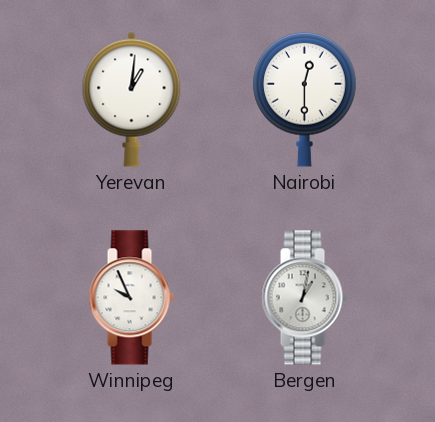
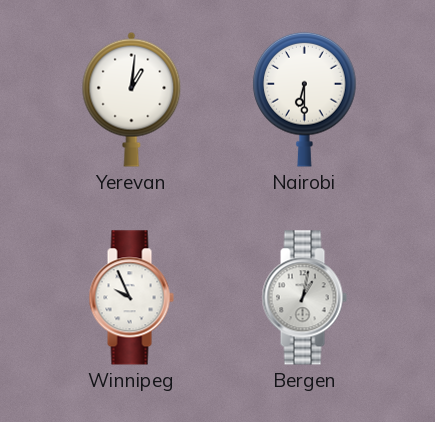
Nairobi: 12:30 -> 6:30 (305, 99)
